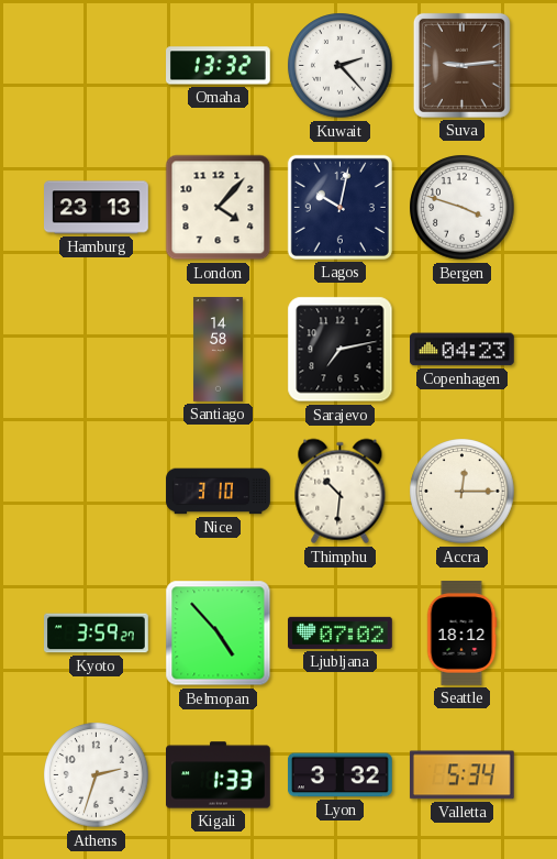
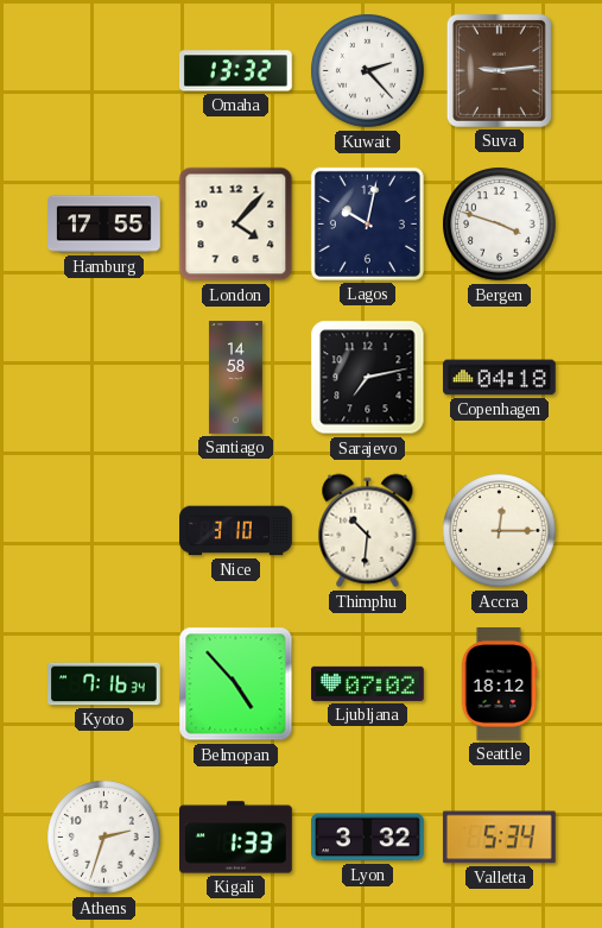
Hamburg: 23:13 -> 17:55 (104, 225)
Copenhagen: 04:23 -> 04:18 (500, 378)
Kyoto: 3:59 -> 7:16 (104, 684)
